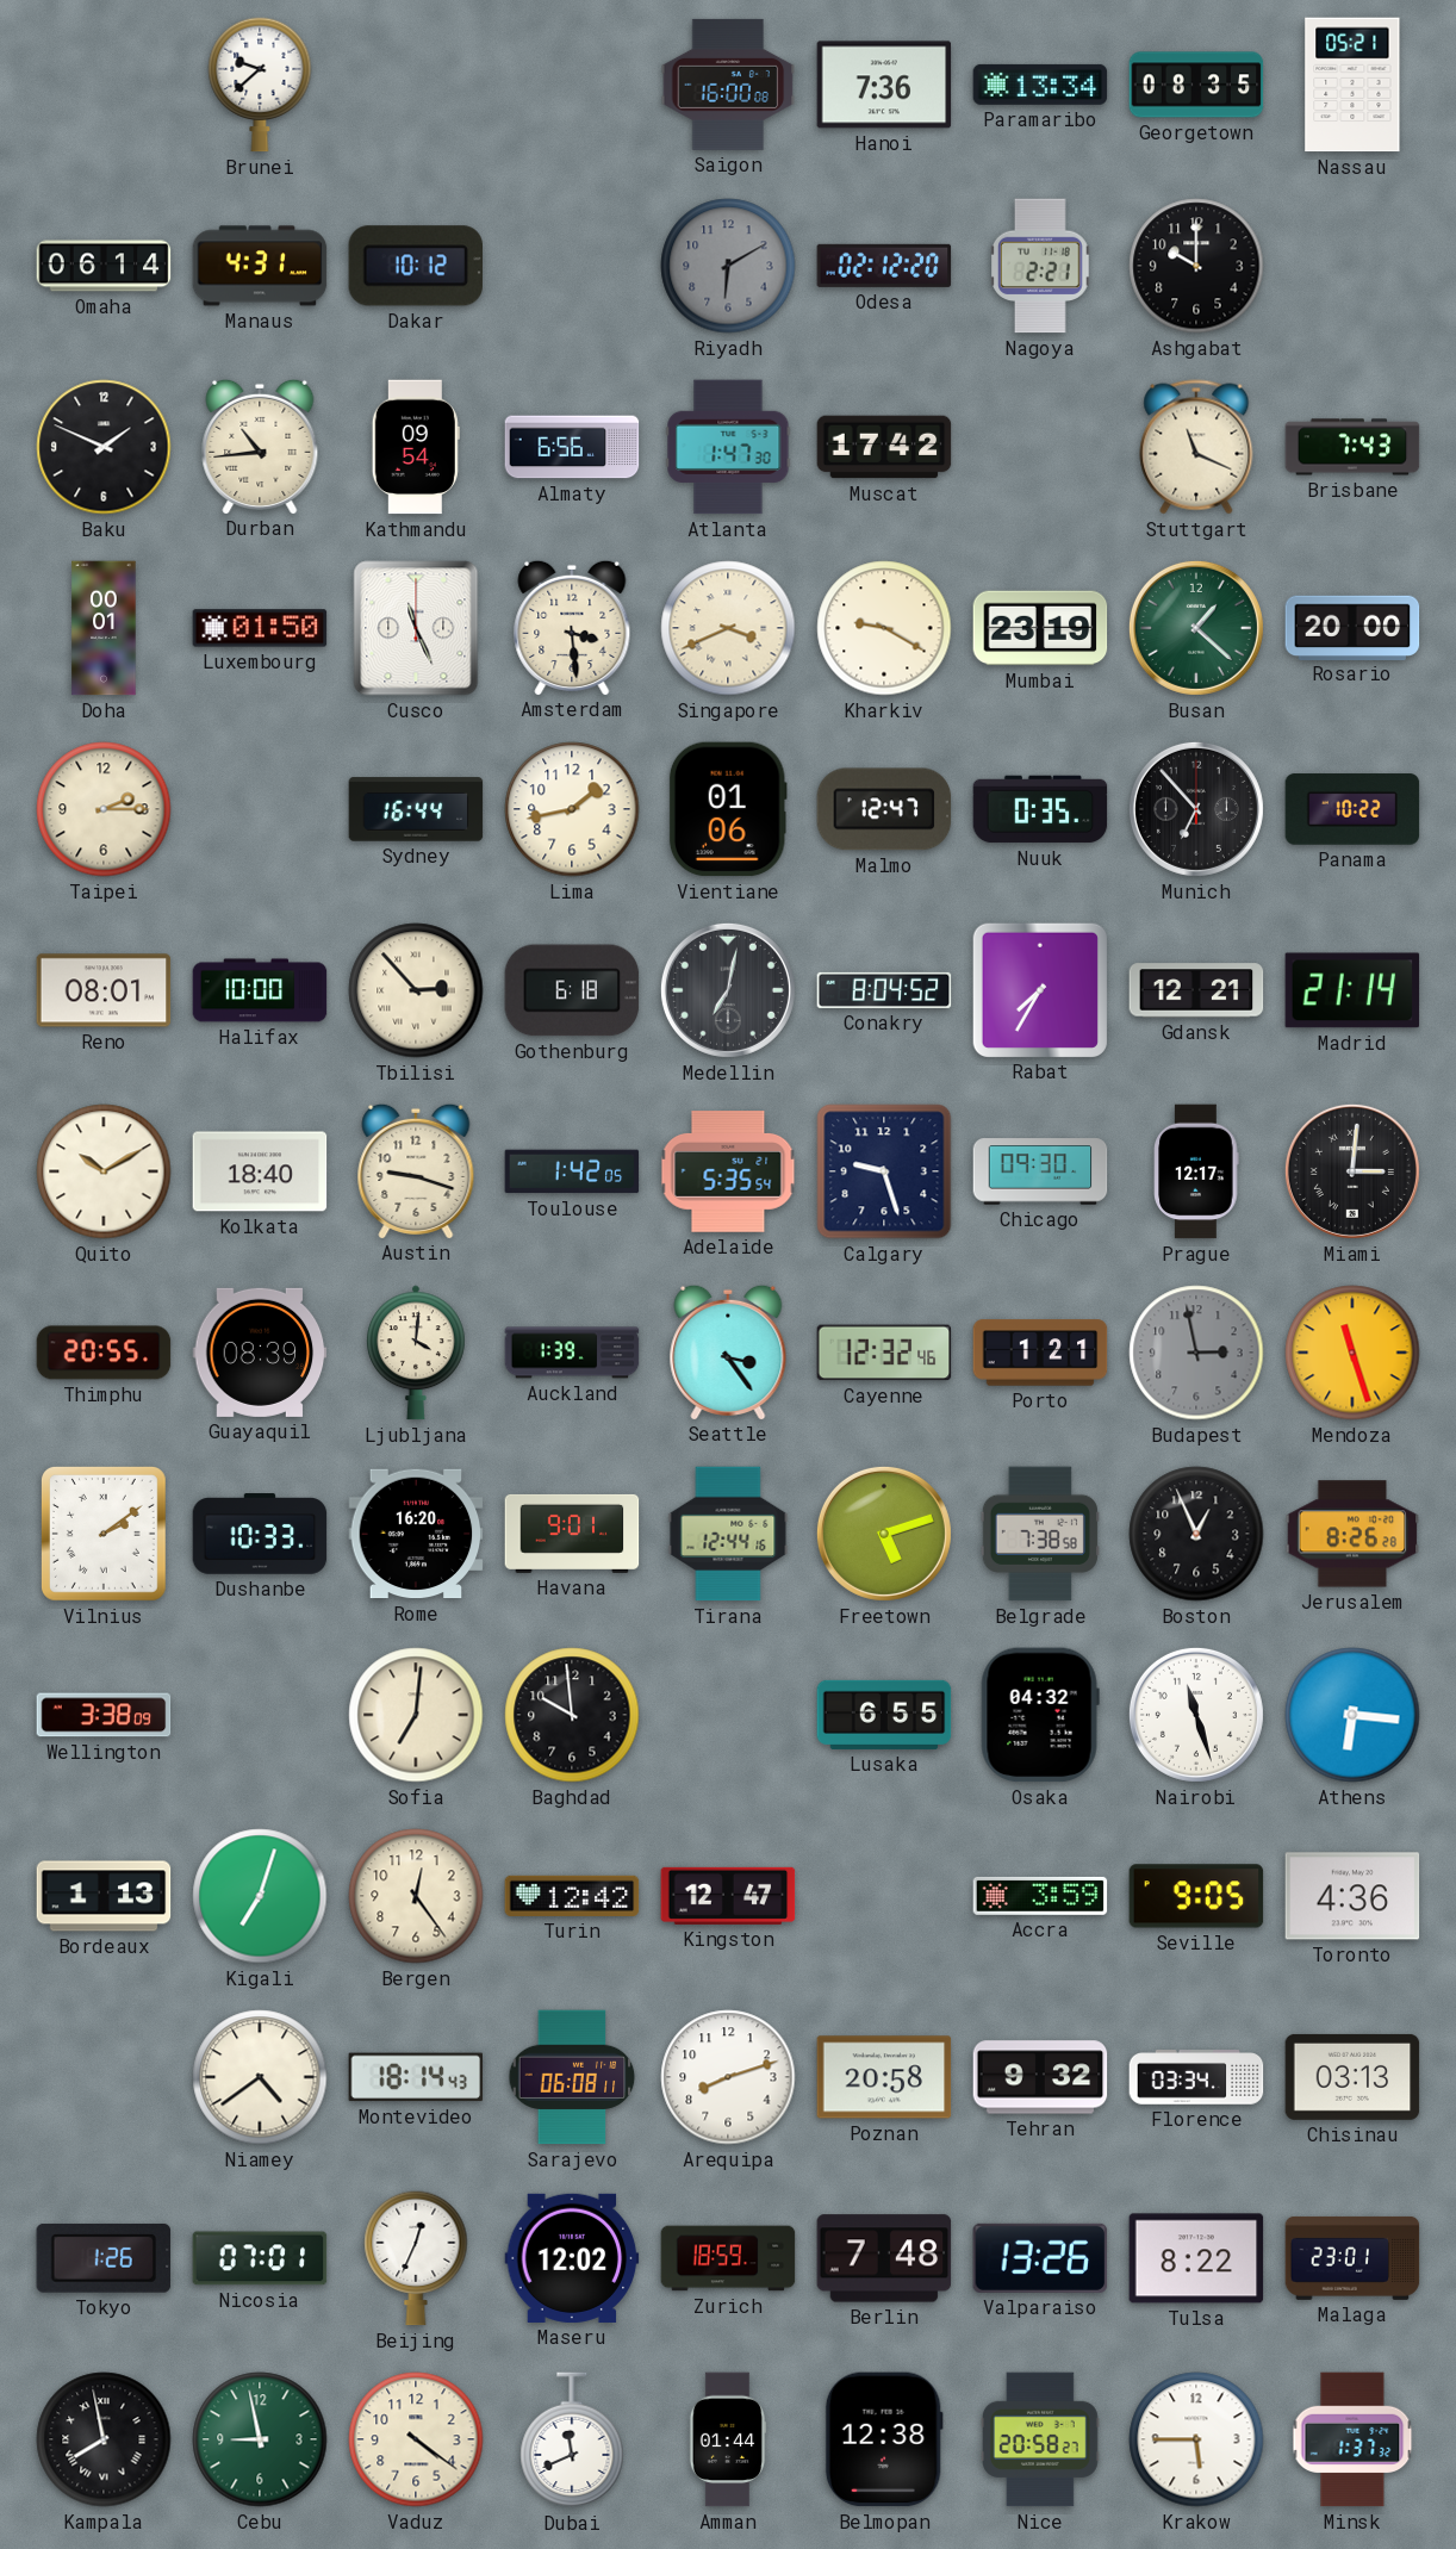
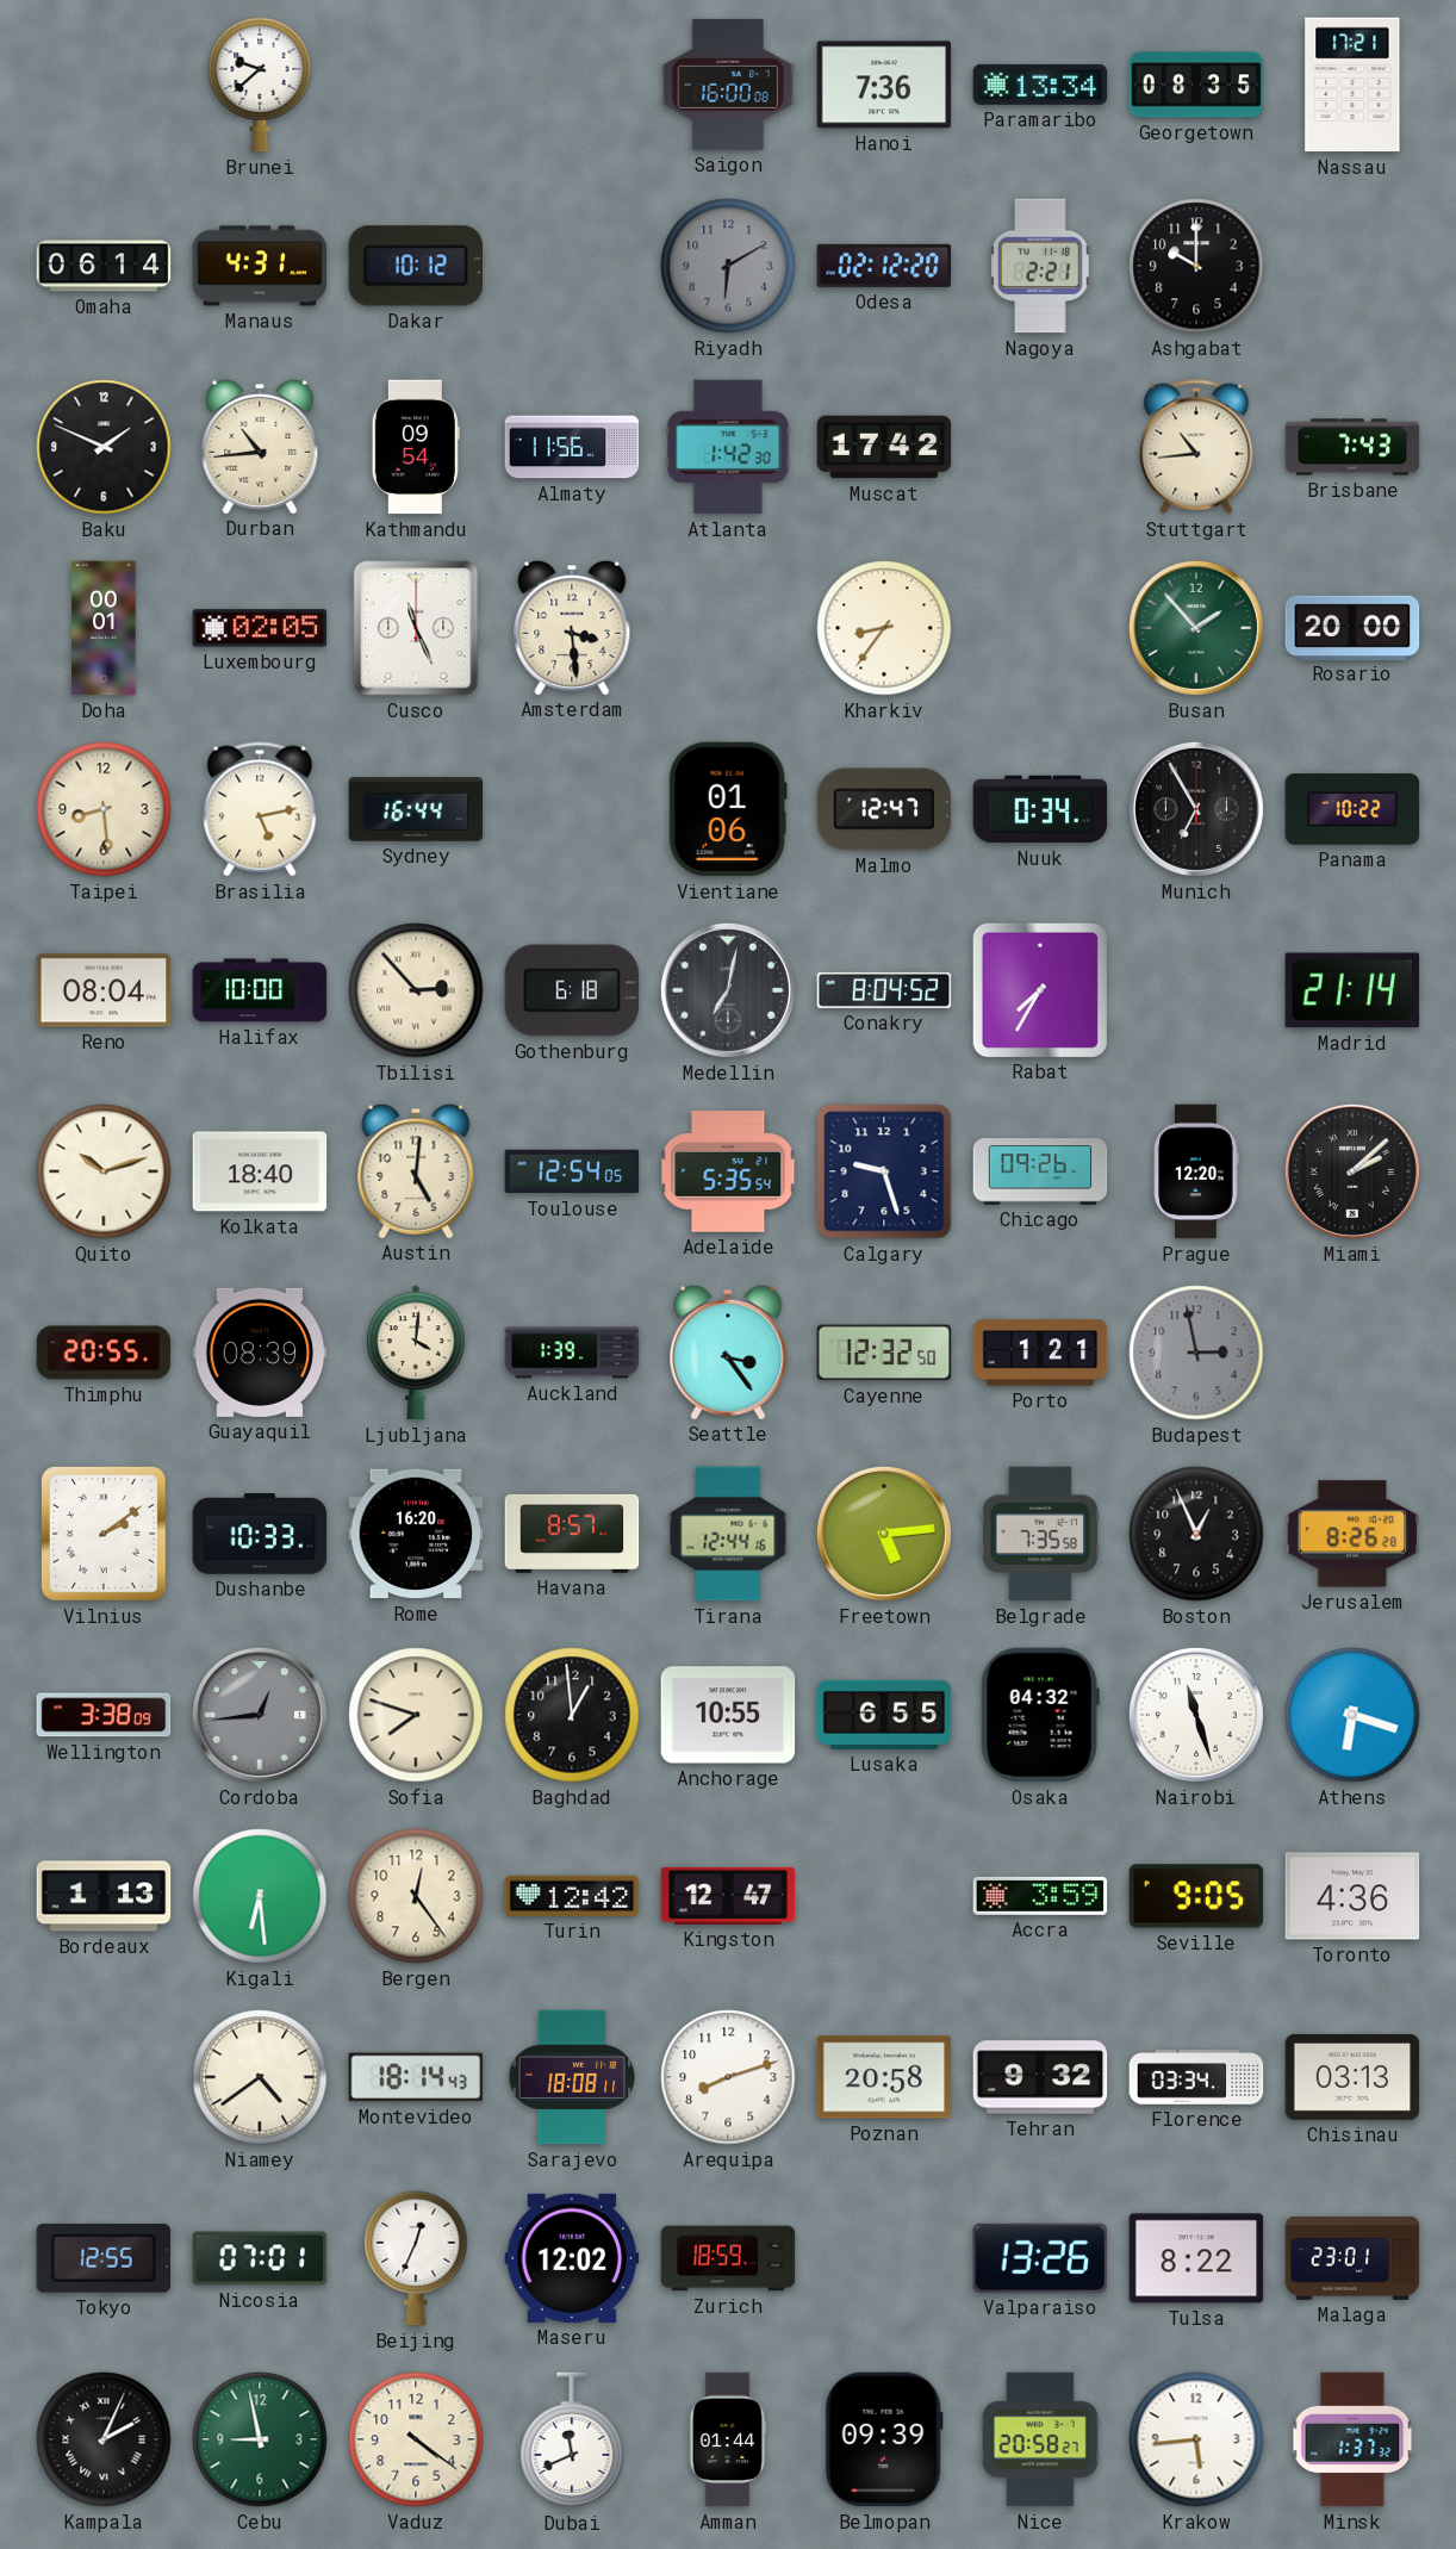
Nassau: 05:21 -> 17:21 (1352, 85)
Almaty: 6:56 -> 11:56 (572, 447)
Atlanta: 1:47 -> 1:42 (728, 447)
Stuttgart: 11:19 -> 10:44 (1196, 447)
Luxembourg: 01:50 -> 02:05 (260, 628)
Singapore: 3:41 -> none (728, 628)
Kharkiv: 9:20 -> 8:36 (884, 628)
Mumbai: 23:19 -> none (1040, 628)
Busan: 1:22 -> 1:53 (1196, 628)
Taipei: 2:15 -> 8:29 (104, 809)
Brasilia: none -> 5:13 (260, 809)
Lima: 1:43 -> none (572, 809)
Nuuk: 0:35 -> 0:34 (1040, 809)
Munich: 6:53 -> 6:55 (1196, 809)
Reno: 08:01 -> 08:04 (104, 990)
Gdansk: 12:21 -> none (1196, 990)
Quito: 10:10 -> 10:12 (104, 1171)
Austin: 9:18 -> 5:01 (416, 1170)
Toulouse: 1:42 -> 12:54 (572, 1171)
Chicago: 09:30 -> 09:26 (1040, 1171)
Prague: 12:17 -> 12:20 (1196, 1171)
Miami: 3:01 -> 2:08 (1352, 1171)
Cayenne: 12:32:46 -> 12:32:50 (884, 1353)
Mendoza: 11:27 -> none (1352, 1353)
Havana: 9:01 -> 8:57 (572, 1534)
Freetown: 5:12 -> 5:14 (884, 1534)
Belgrade: 7:38 -> 7:35 (1040, 1534)
Cordoba: none -> 12:44 (260, 1715)
Sofia: 7:01 -> 7:48 (416, 1715)
Baghdad: 9:59 -> 12:59 (572, 1715)
Anchorage: none -> 10:55 (728, 1715)
Athens: 6:16 -> 6:18 (1352, 1715)
Kigali: 7:03 -> 6:29 (260, 1896)
Sarajevo: 06:08 -> 18:08 (572, 2077)
Tokyo: 1:26 -> 12:55 (104, 2258)
Berlin: 7:48 -> none (884, 2258)
Kampala: 7:58 -> 2:04 (104, 2439)
Belmopan: 12:38 -> 09:39 (884, 2439)
Krakow: 5:45 -> 5:44 (1196, 2439)
